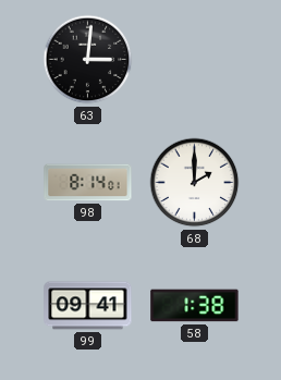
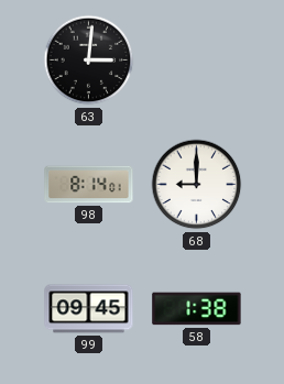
68: 2:00 -> 9:00 (197, 185)
99: 09:41 -> 09:45 (89, 309)
